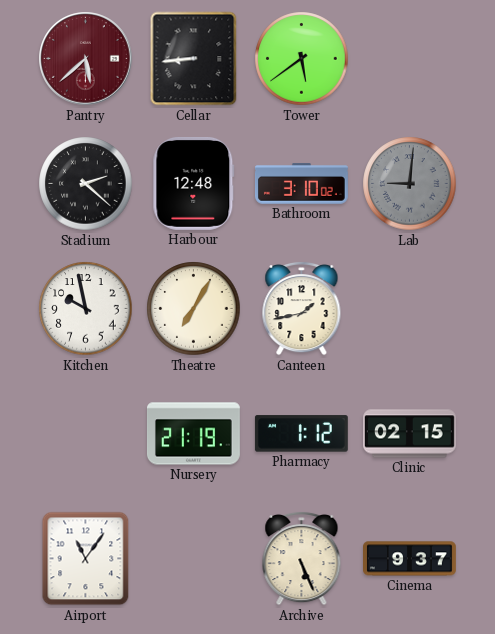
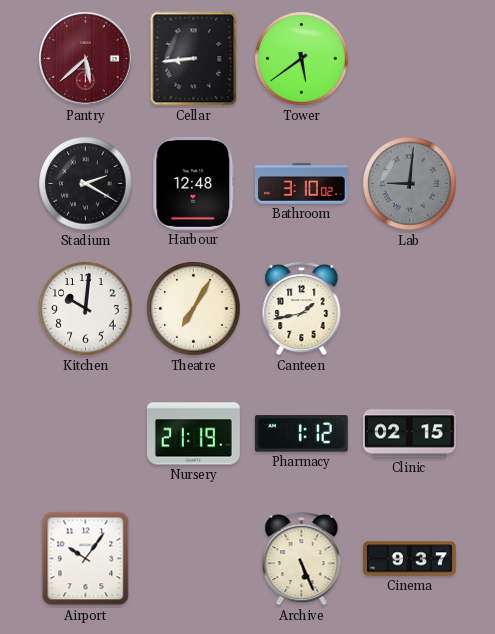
Stadium: 2:22 -> 2:20 (86, 184)
Kitchen: 9:58 -> 10:01 (86, 309)
Airport: 11:06 -> 10:06 (86, 559)
